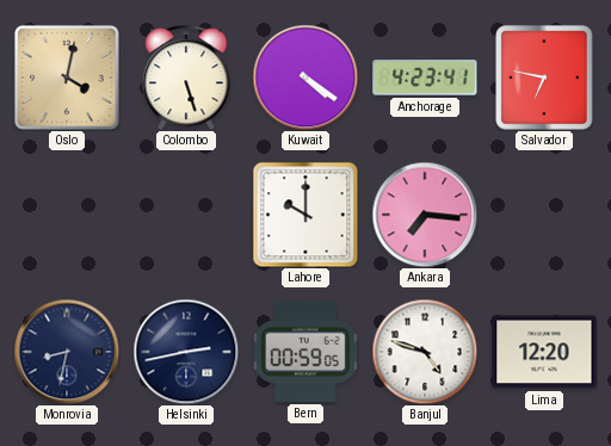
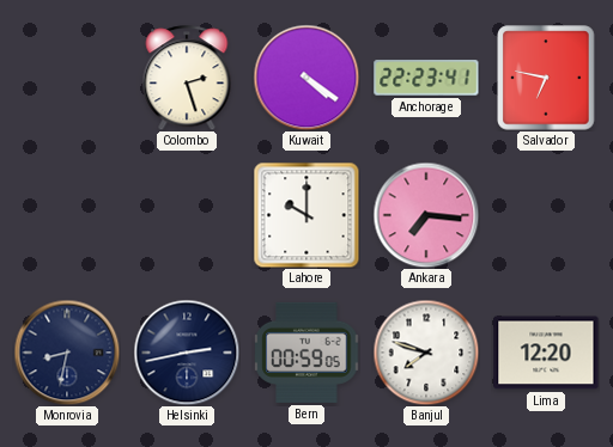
Oslo: 4:02 -> none (67, 78)
Colombo: 5:27 -> 2:27 (187, 78)
Anchorage: 4:23 -> 22:23 (426, 78)
Banjul: 4:48 -> 7:48 (426, 353)
